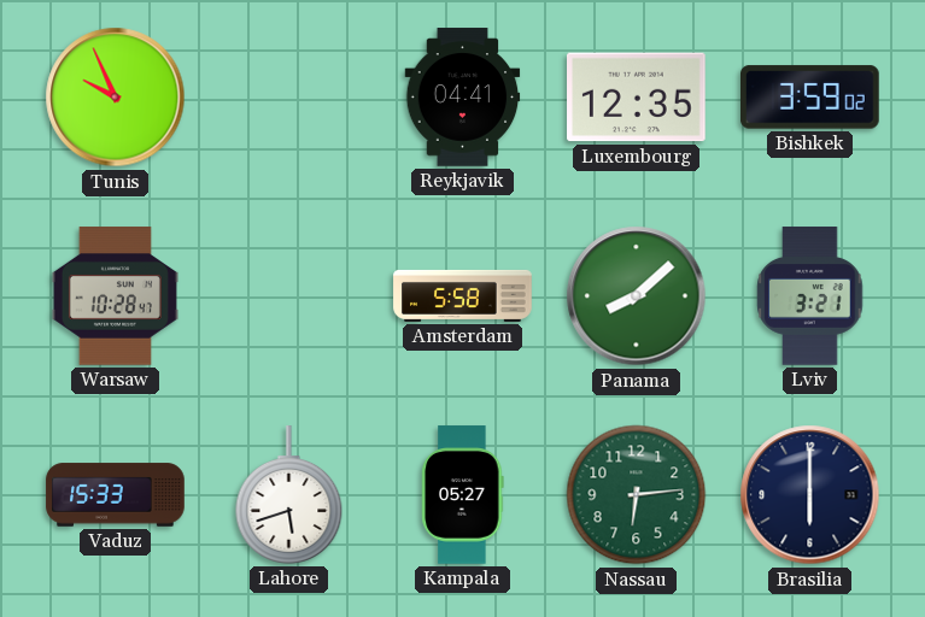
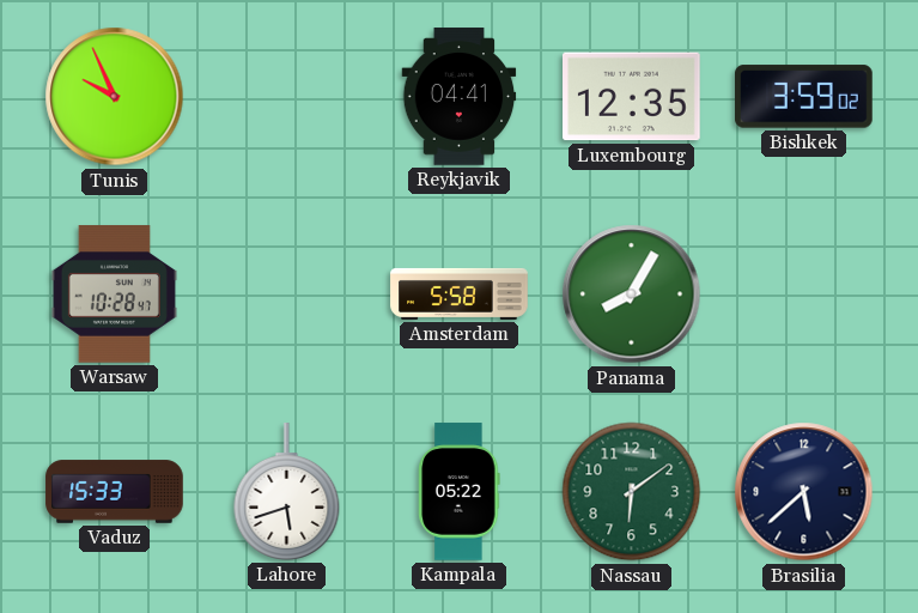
Panama: 8:08 -> 8:05 (632, 295)
Lviv: 3:21 -> none (810, 296)
Kampala: 05:27 -> 05:22 (460, 492)
Nassau: 6:14 -> 6:09 (632, 492)
Brasilia: 6:00 -> 5:38 (804, 492)
